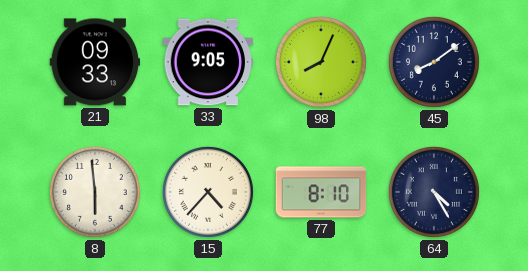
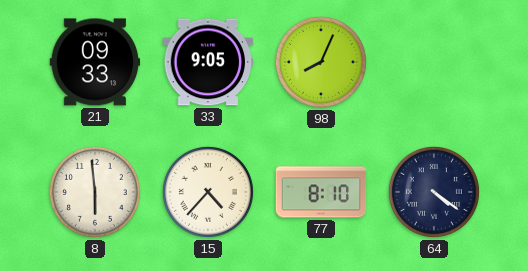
45: 8:09 -> none (434, 62)
64: 4:25 -> 4:21 (434, 192)
